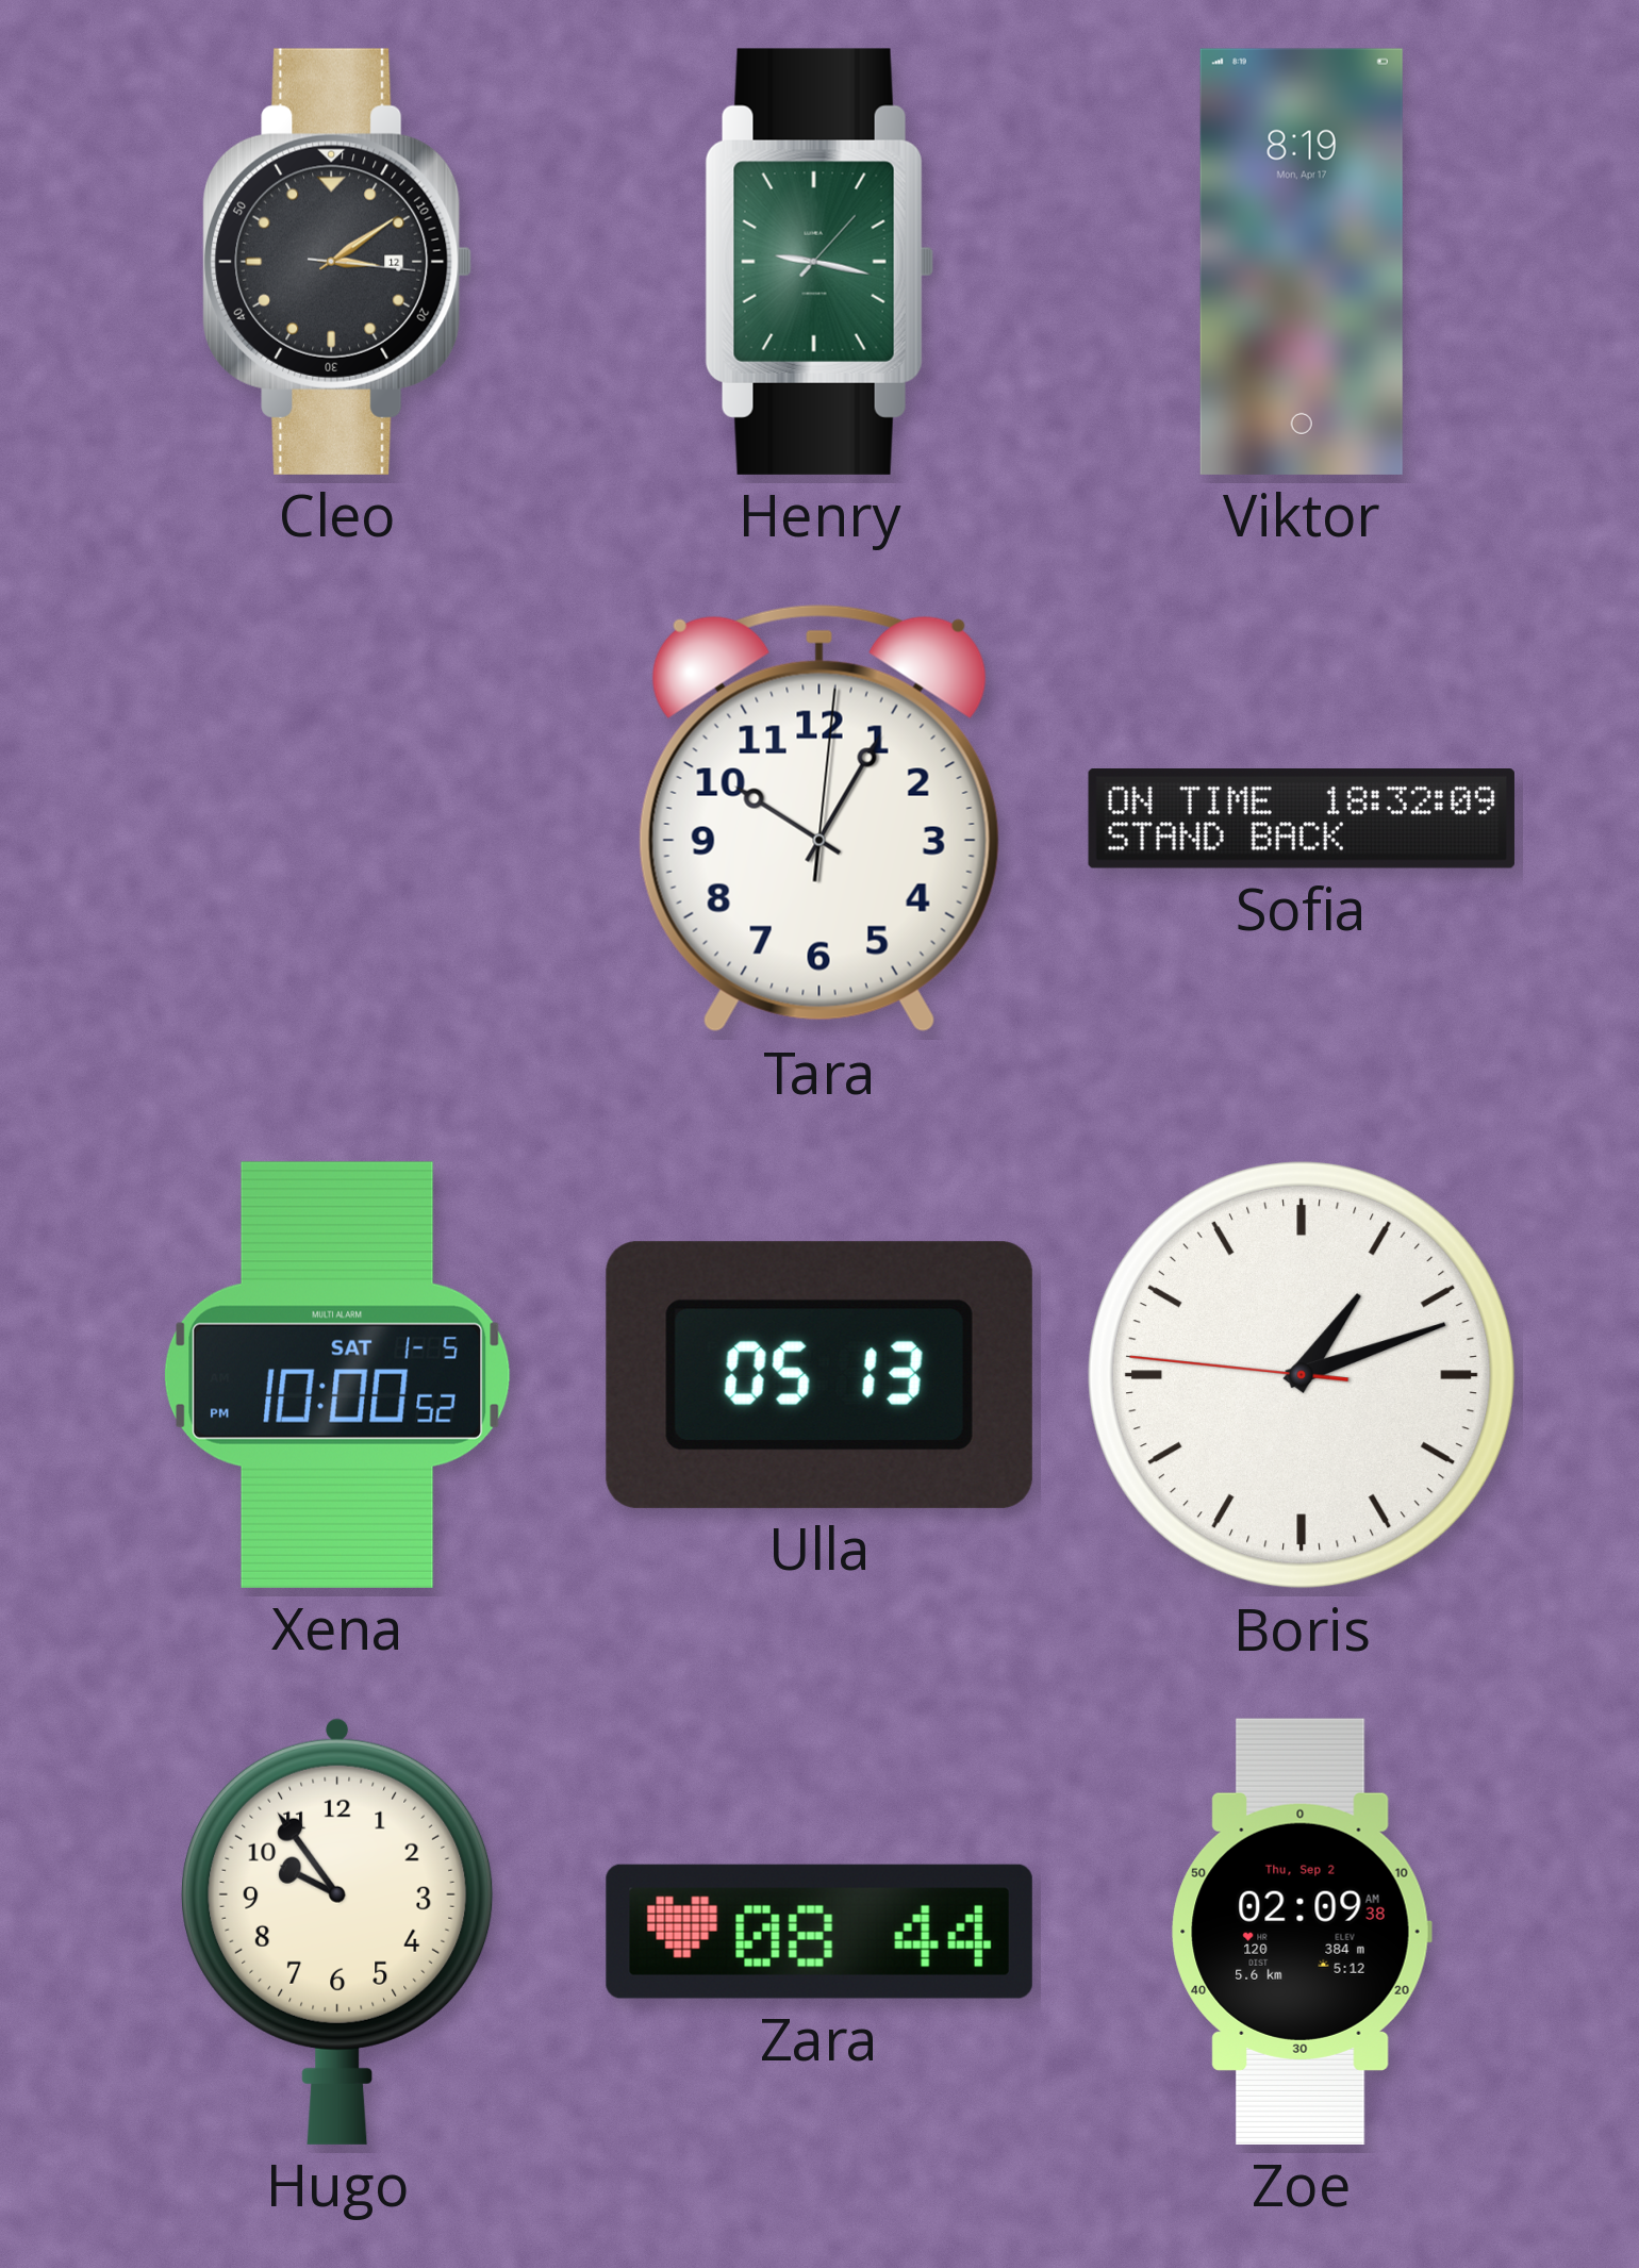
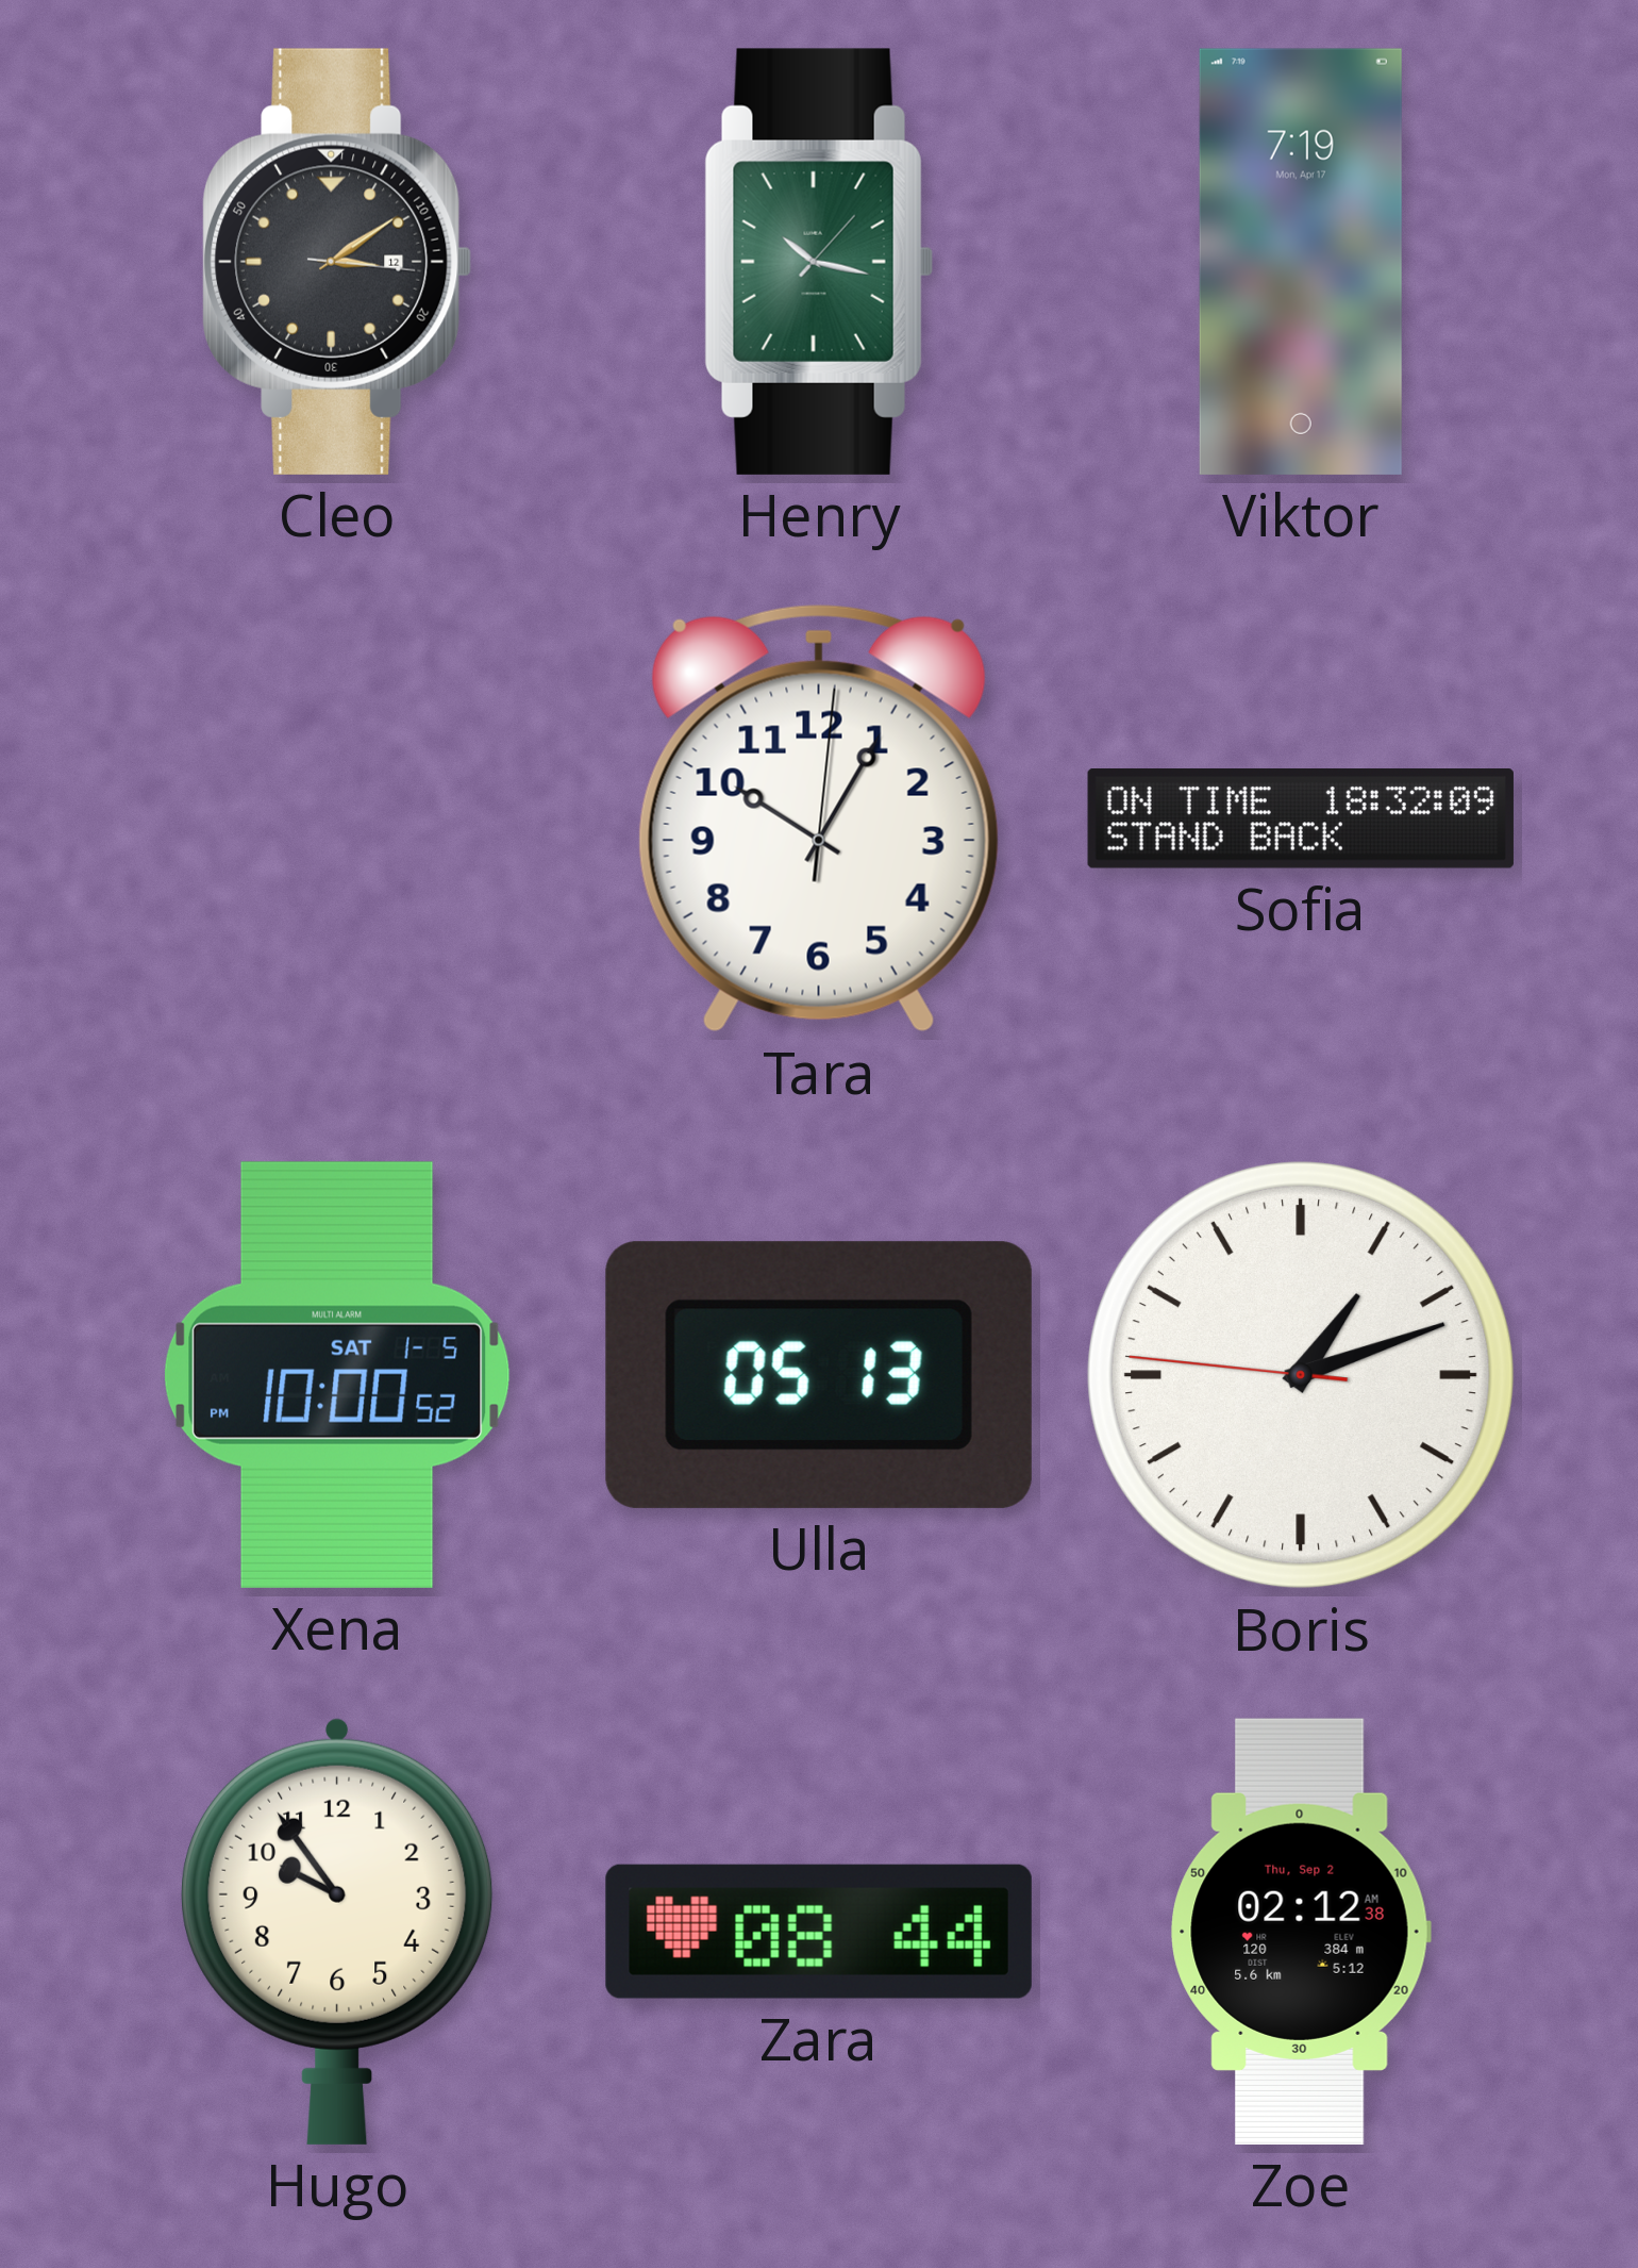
Henry: 9:17 -> 10:17 (819, 262)
Viktor: 8:19 -> 7:19 (1301, 262)
Zoe: 02:09 -> 02:12 (1301, 1932)
